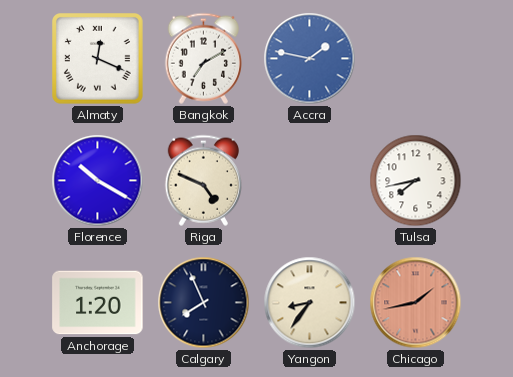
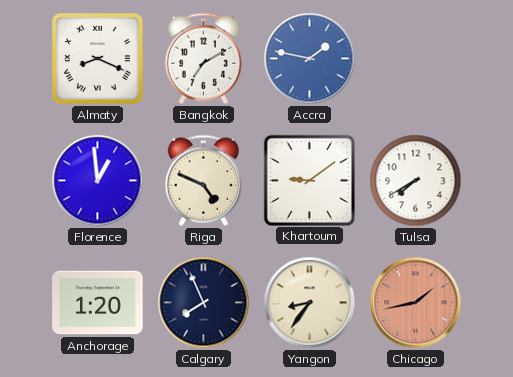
Almaty: 12:19 -> 8:19 (98, 59)
Florence: 10:20 -> 12:59 (98, 181)
Khartoum: none -> 9:09 (309, 180)
Tulsa: 7:43 -> 7:40 (416, 181)
